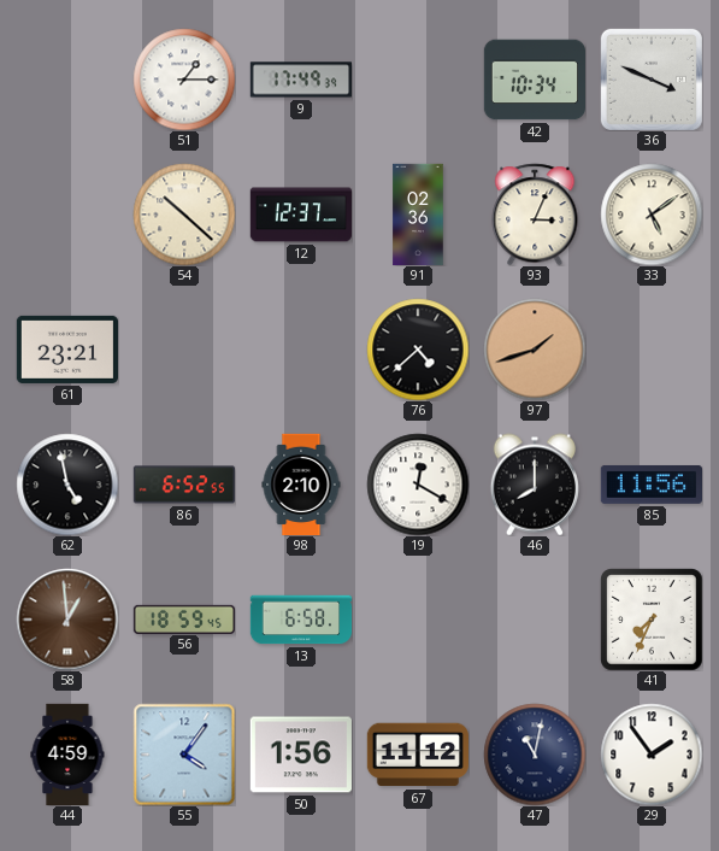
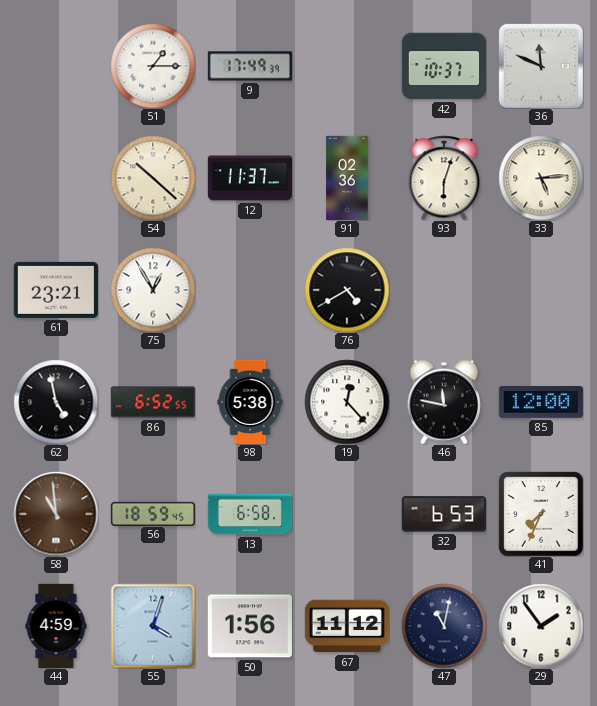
42: 10:34 -> 10:37 (443, 66)
36: 3:49 -> 11:49 (541, 66)
12: 12:37 -> 11:37 (249, 178)
93: 3:04 -> 6:03 (444, 178)
33: 5:09 -> 5:14 (541, 178)
75: none -> 12:55 (153, 290)
76: 4:38 -> 4:40 (347, 290)
97: 1:42 -> none (535, 350)
98: 2:10 -> 5:38 (250, 401)
19: 12:20 -> 12:23 (347, 402)
46: 8:00 -> 11:47 (444, 402)
85: 11:56 -> 12:00 (540, 402)
58: 12:59 -> 10:59 (56, 514)
32: none -> 6:53 (443, 514)
55: 4:06 -> 4:03 (153, 626)
